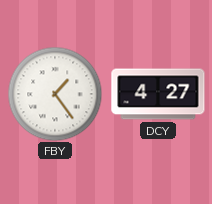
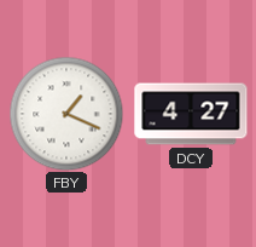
FBY: 1:24 -> 1:19 (66, 114)
